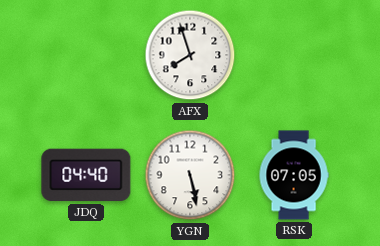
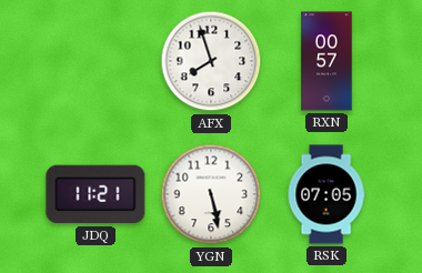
RXN: none -> 00:57 (326, 61)
JDQ: 04:40 -> 11:21 (96, 194)
